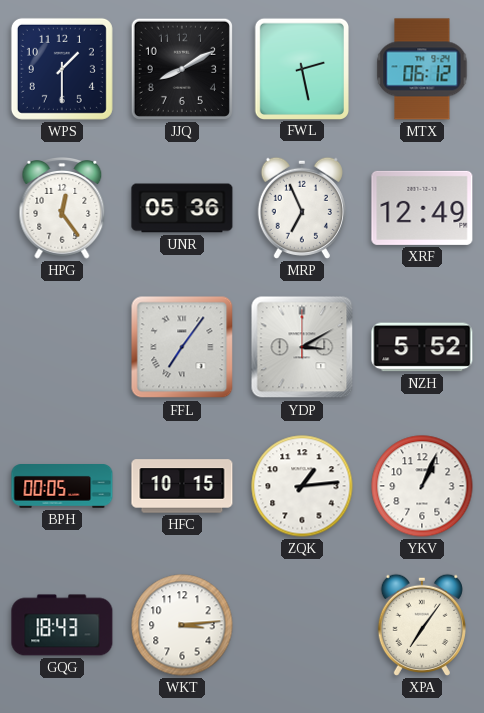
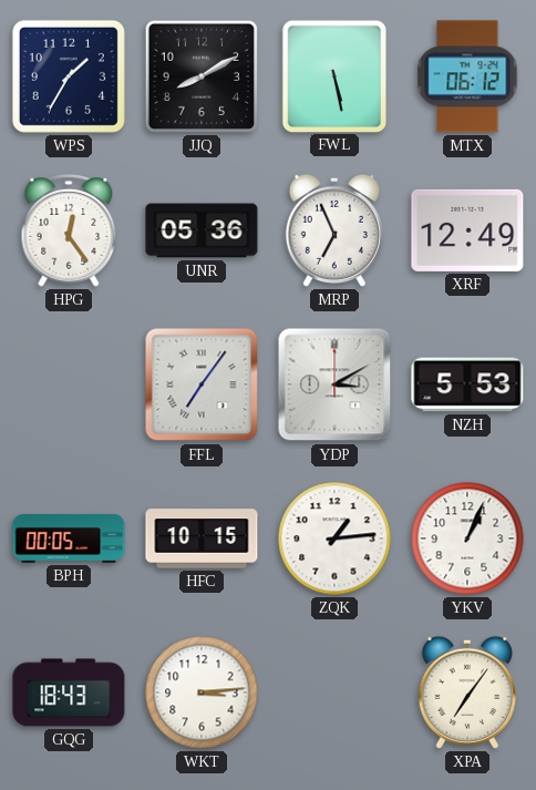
WPS: 1:30 -> 1:35 (69, 76)
FWL: 2:28 -> 5:28 (333, 75)
NZH: 5:52 -> 5:53 (467, 384)
